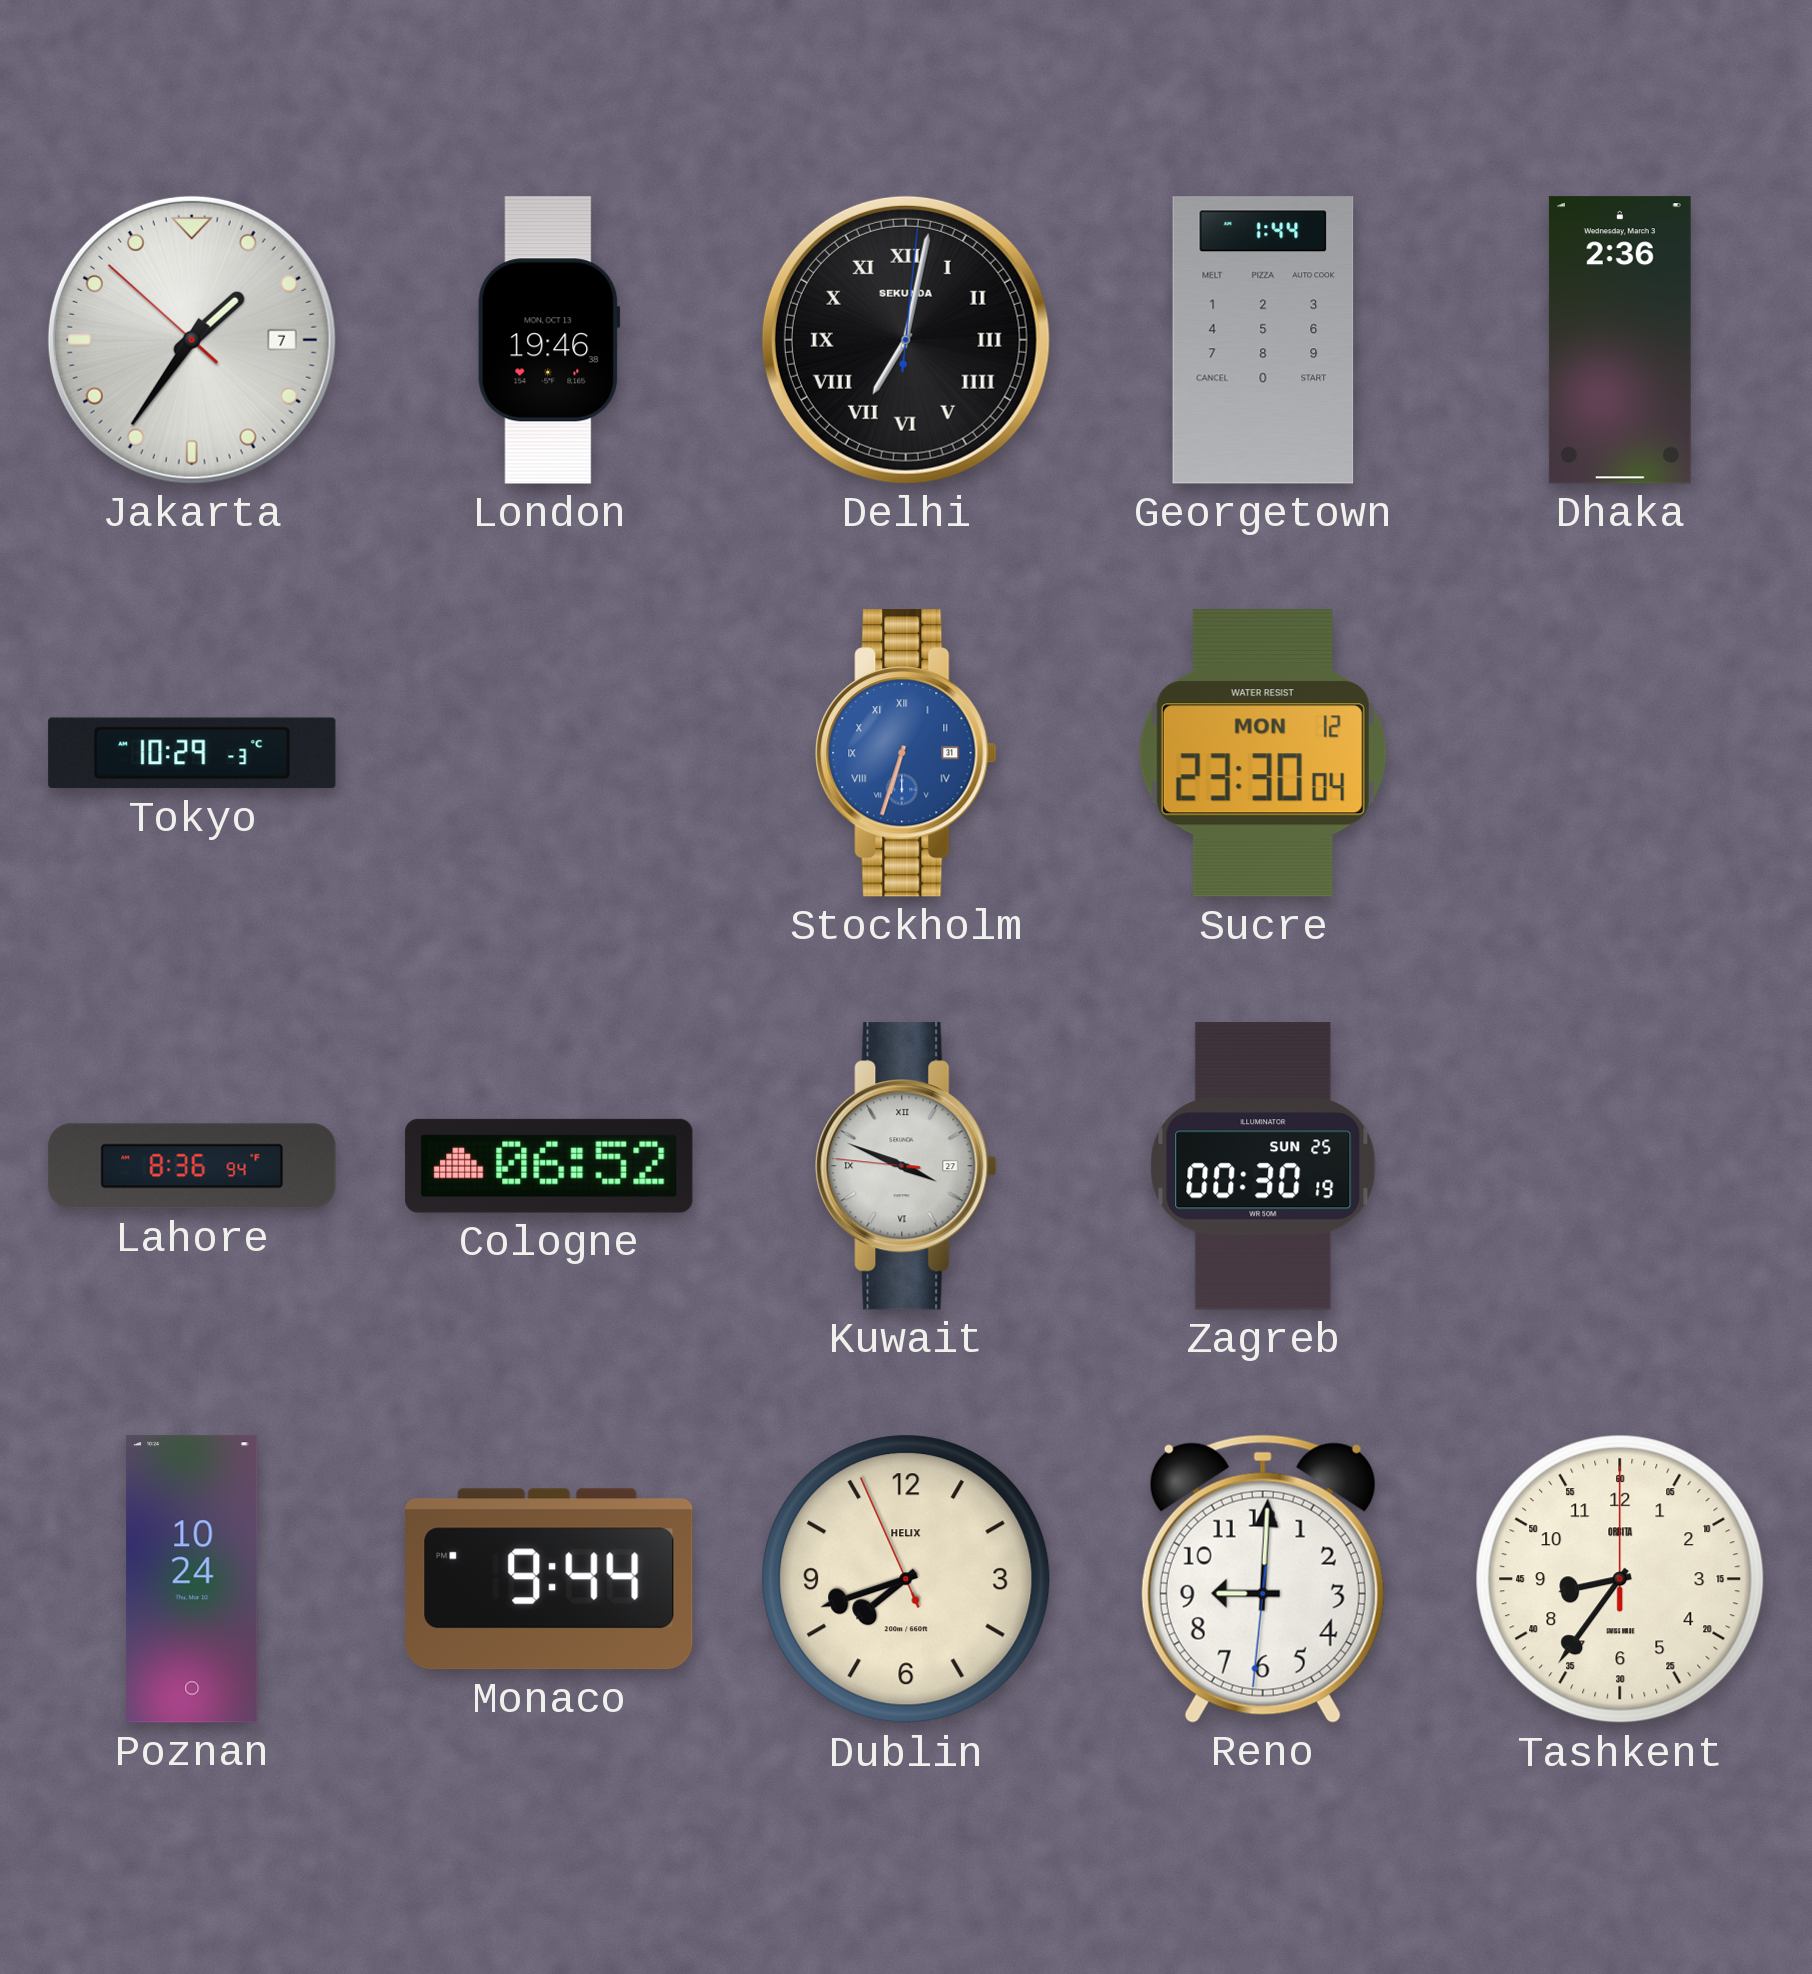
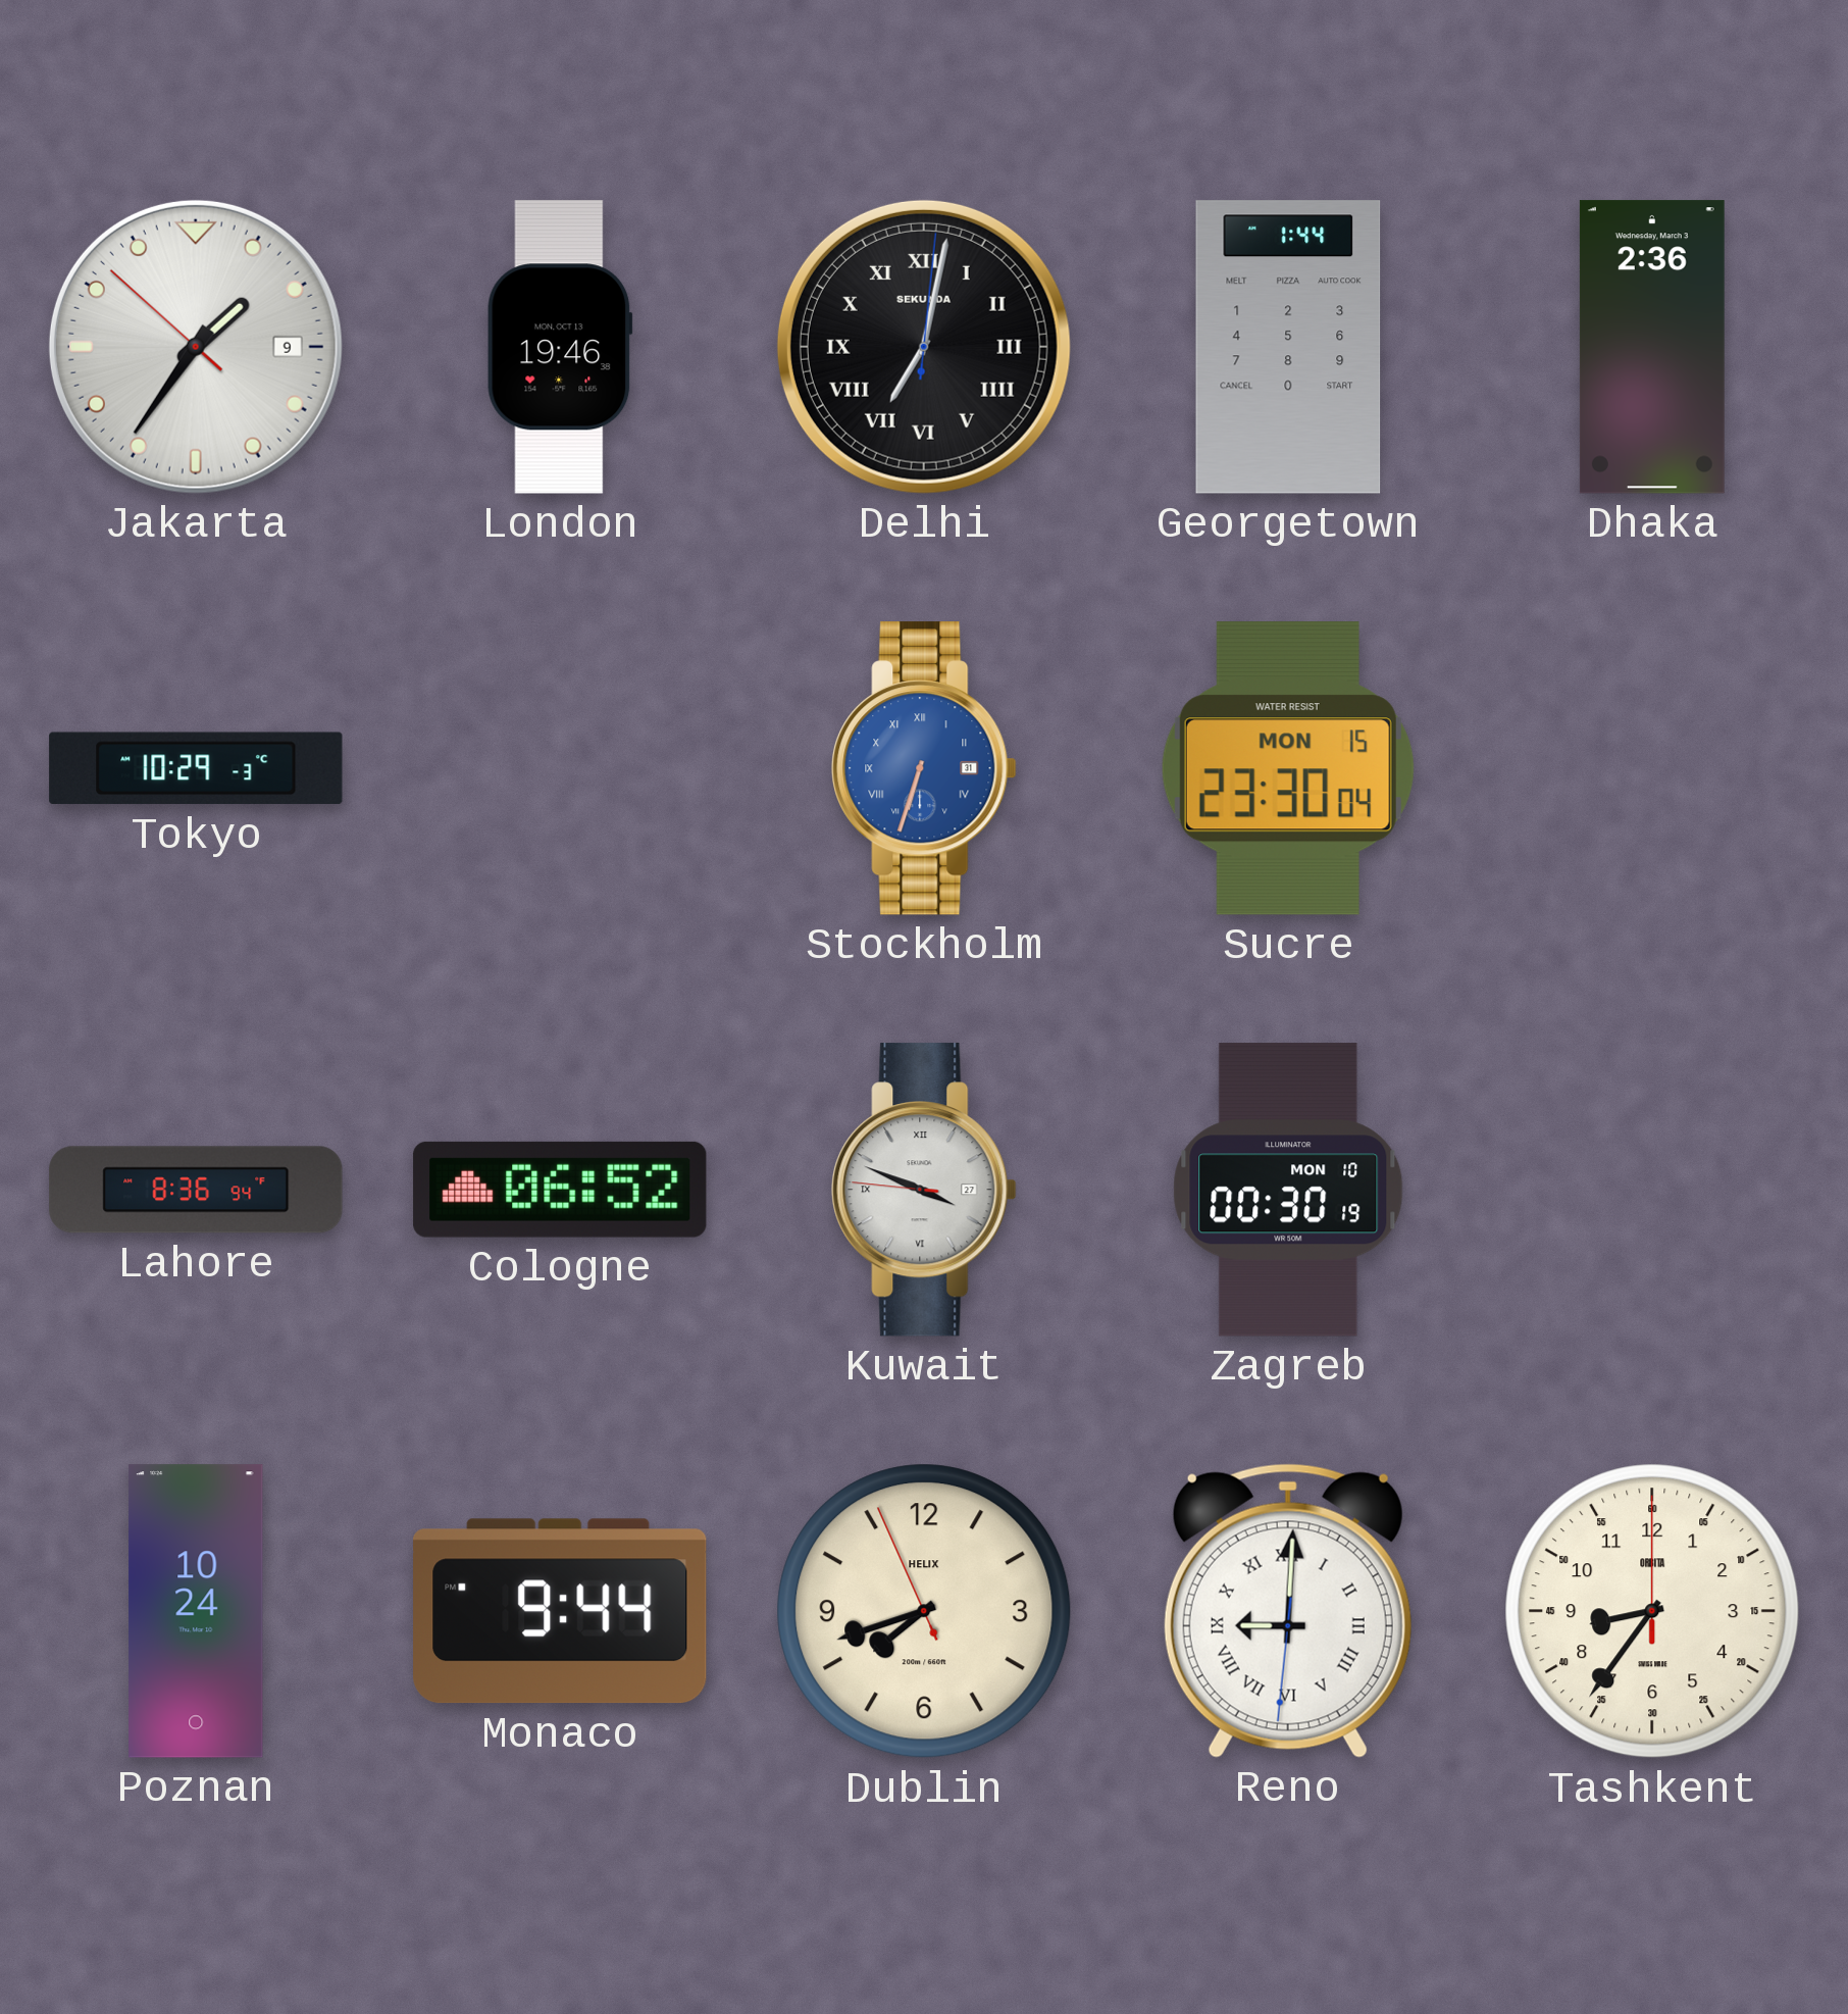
Jakarta date: 7 -> 9 (196, 347)
Sucre date: MON 12 -> MON 15 (1288, 768)
Zagreb date: SUN 25 -> MON 10 (1288, 1190)
Reno numerals: Arabic -> Roman (1288, 1611)
